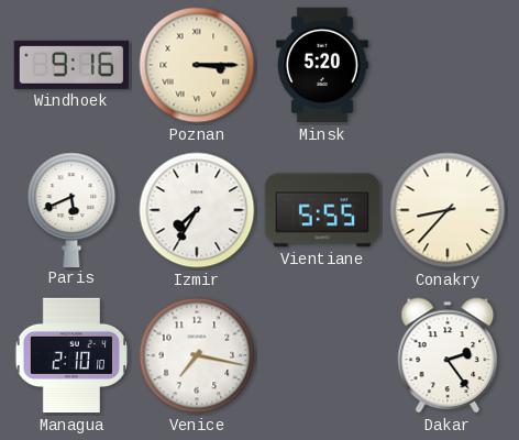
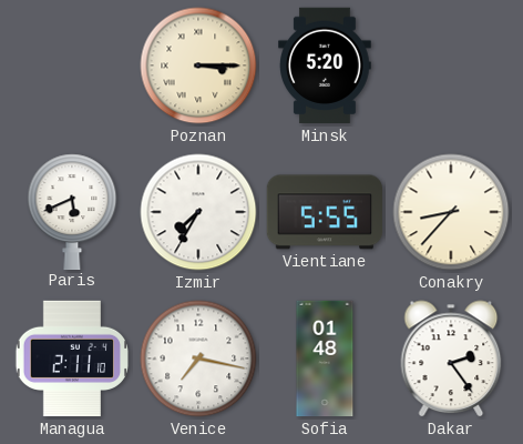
Windhoek: 9:16 -> none (70, 65)
Managua: 2:10 -> 2:11 (72, 359)
Sofia: none -> 01:48 (325, 359)
